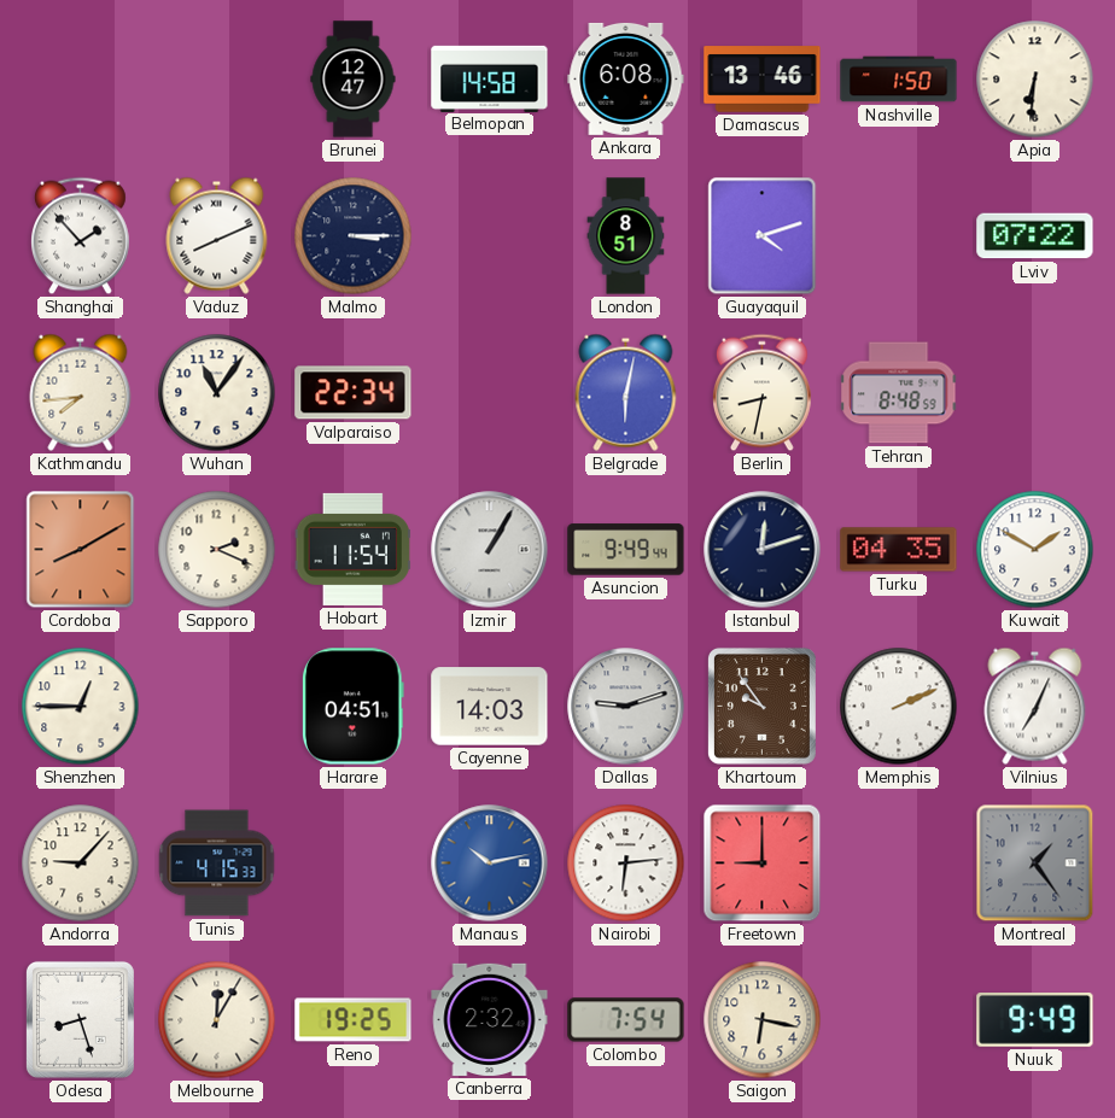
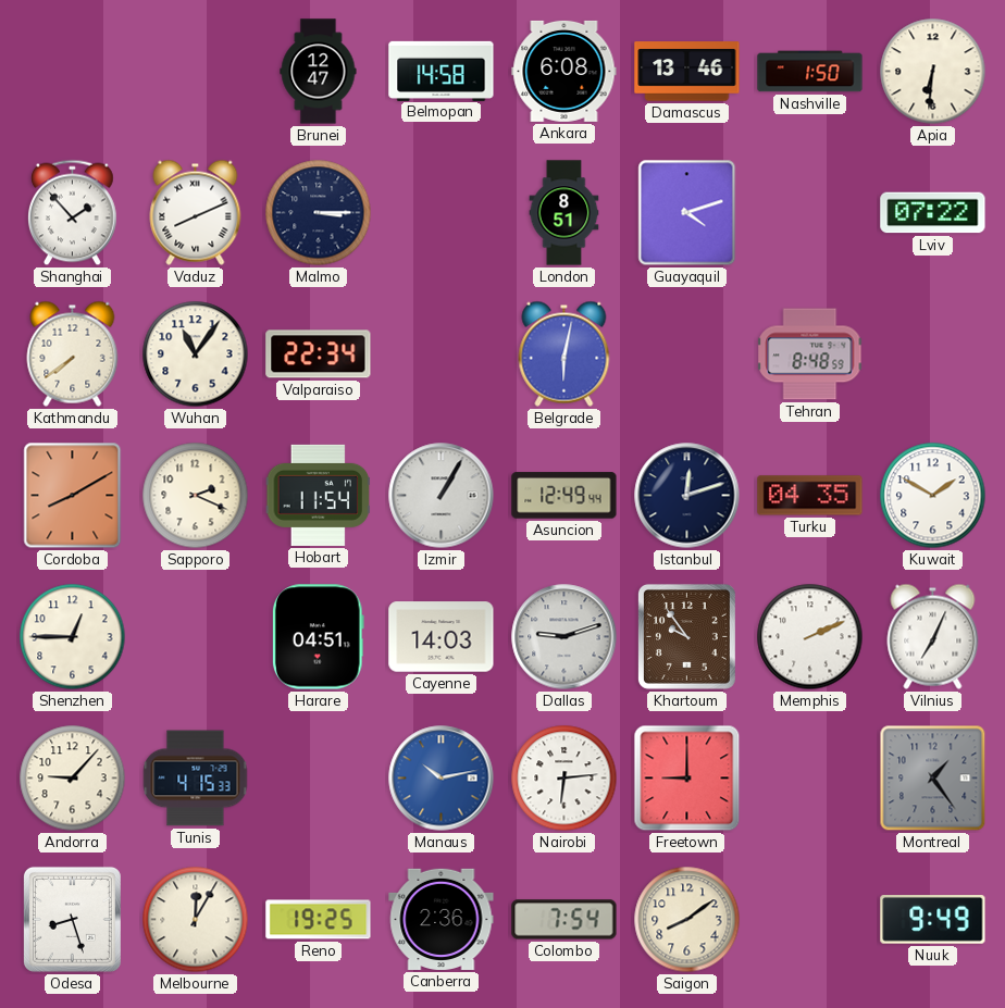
Kathmandu: 7:44 -> 7:39 (73, 353)
Berlin: 8:32 -> none (763, 393)
Asuncion: 9:49 -> 12:49 (564, 496)
Canberra: 2:32 -> 2:36 (442, 919)
Saigon: 6:17 -> 8:09 (687, 920)
